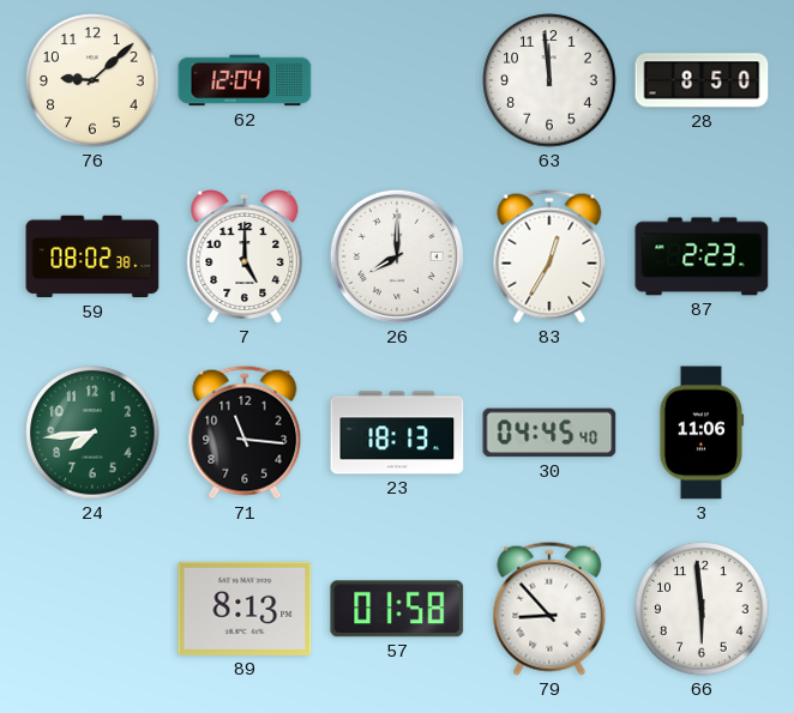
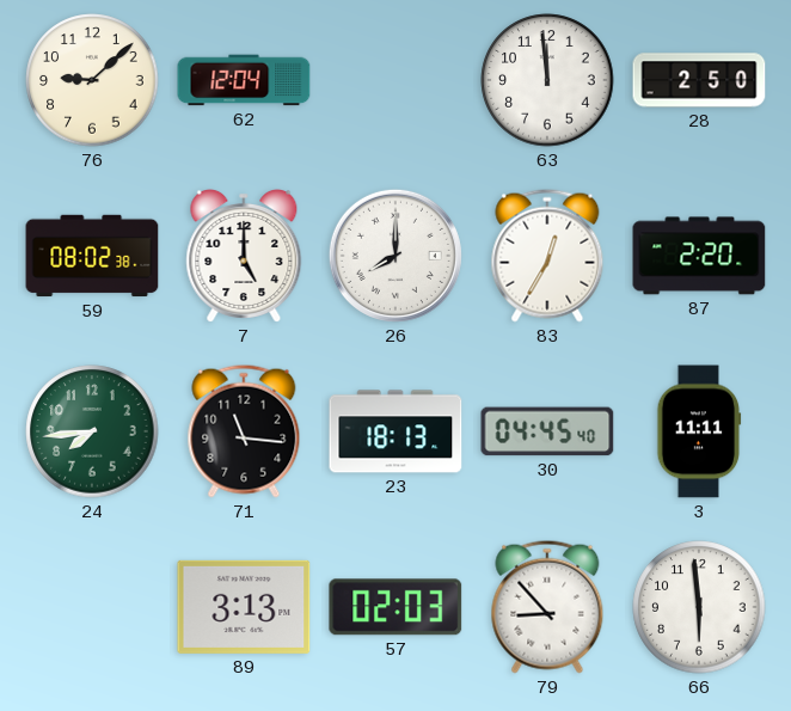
28: 8:50 -> 2:50 (699, 80)
87: 2:23 -> 2:20 (699, 256)
3: 11:06 -> 11:11 (699, 431)
89: 8:13 -> 3:13 (244, 607)
57: 01:58 -> 02:03 (395, 607)
